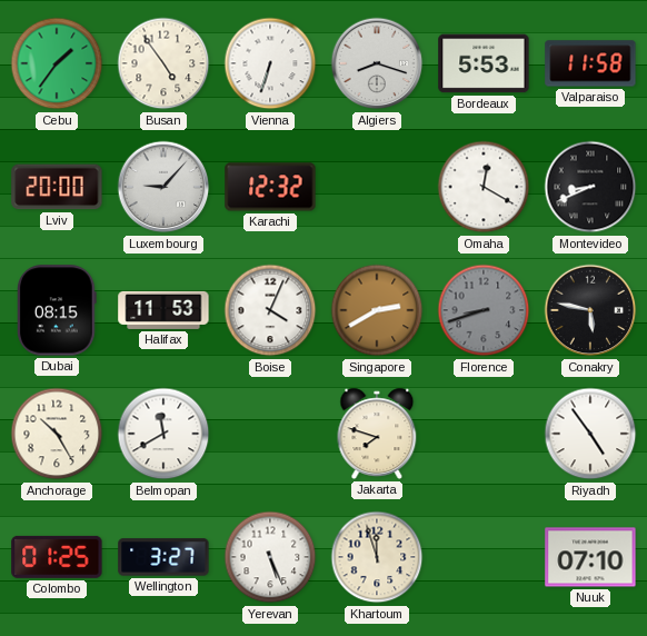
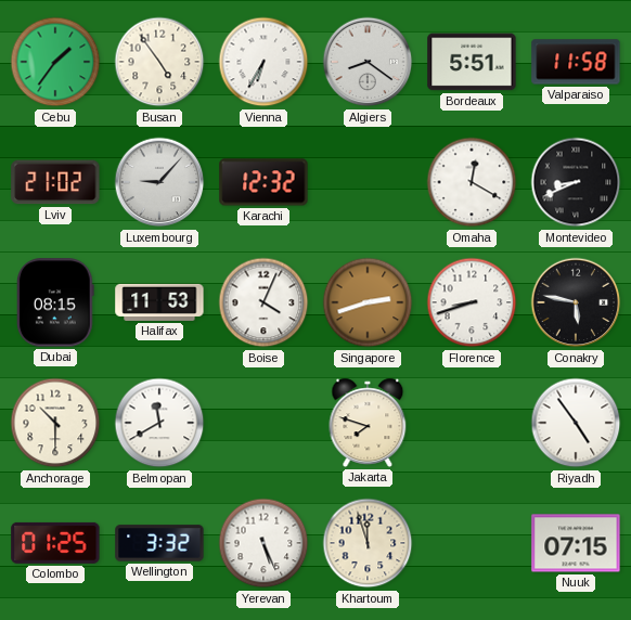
Vienna: 6:33 -> 6:35 (263, 62)
Algiers: 8:18 -> 8:21 (368, 62)
Bordeaux: 5:53 -> 5:51 (472, 62)
Lviv: 20:00 -> 21:02 (55, 182)
Singapore: 2:40 -> 2:42 (368, 302)
Florence dial: grey -> white (472, 302)
Anchorage: 10:25 -> 10:30 (55, 423)
Wellington: 3:27 -> 3:32 (159, 543)
Nuuk: 07:10 -> 07:15 (576, 543)
